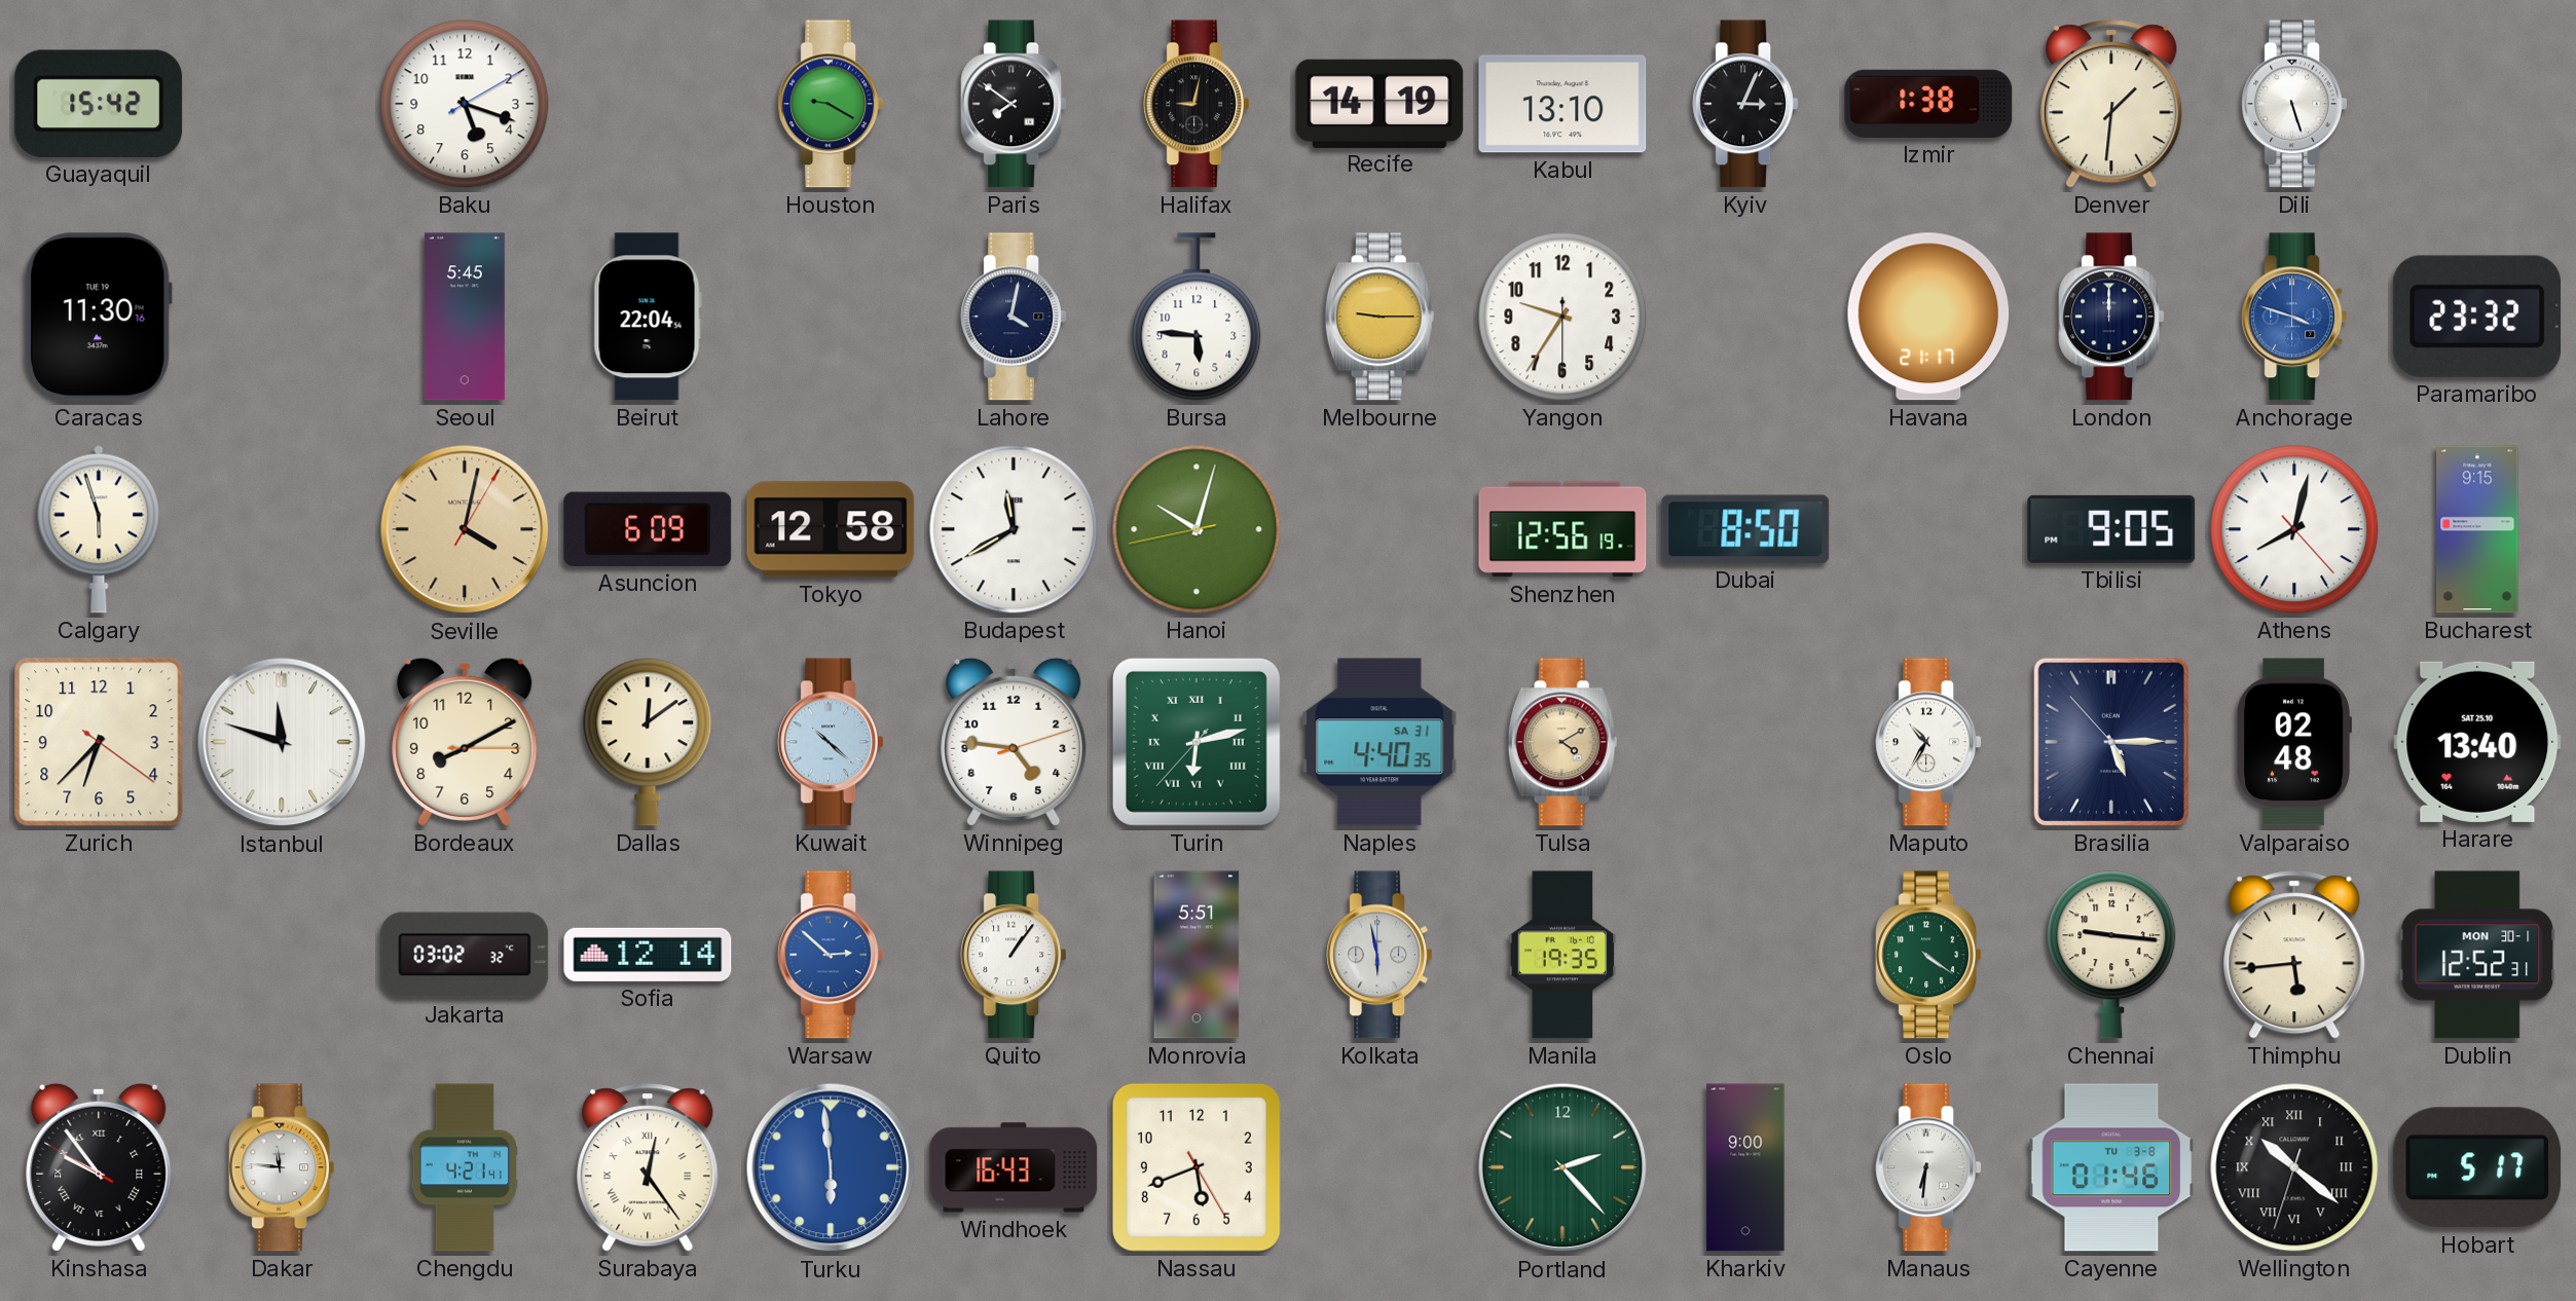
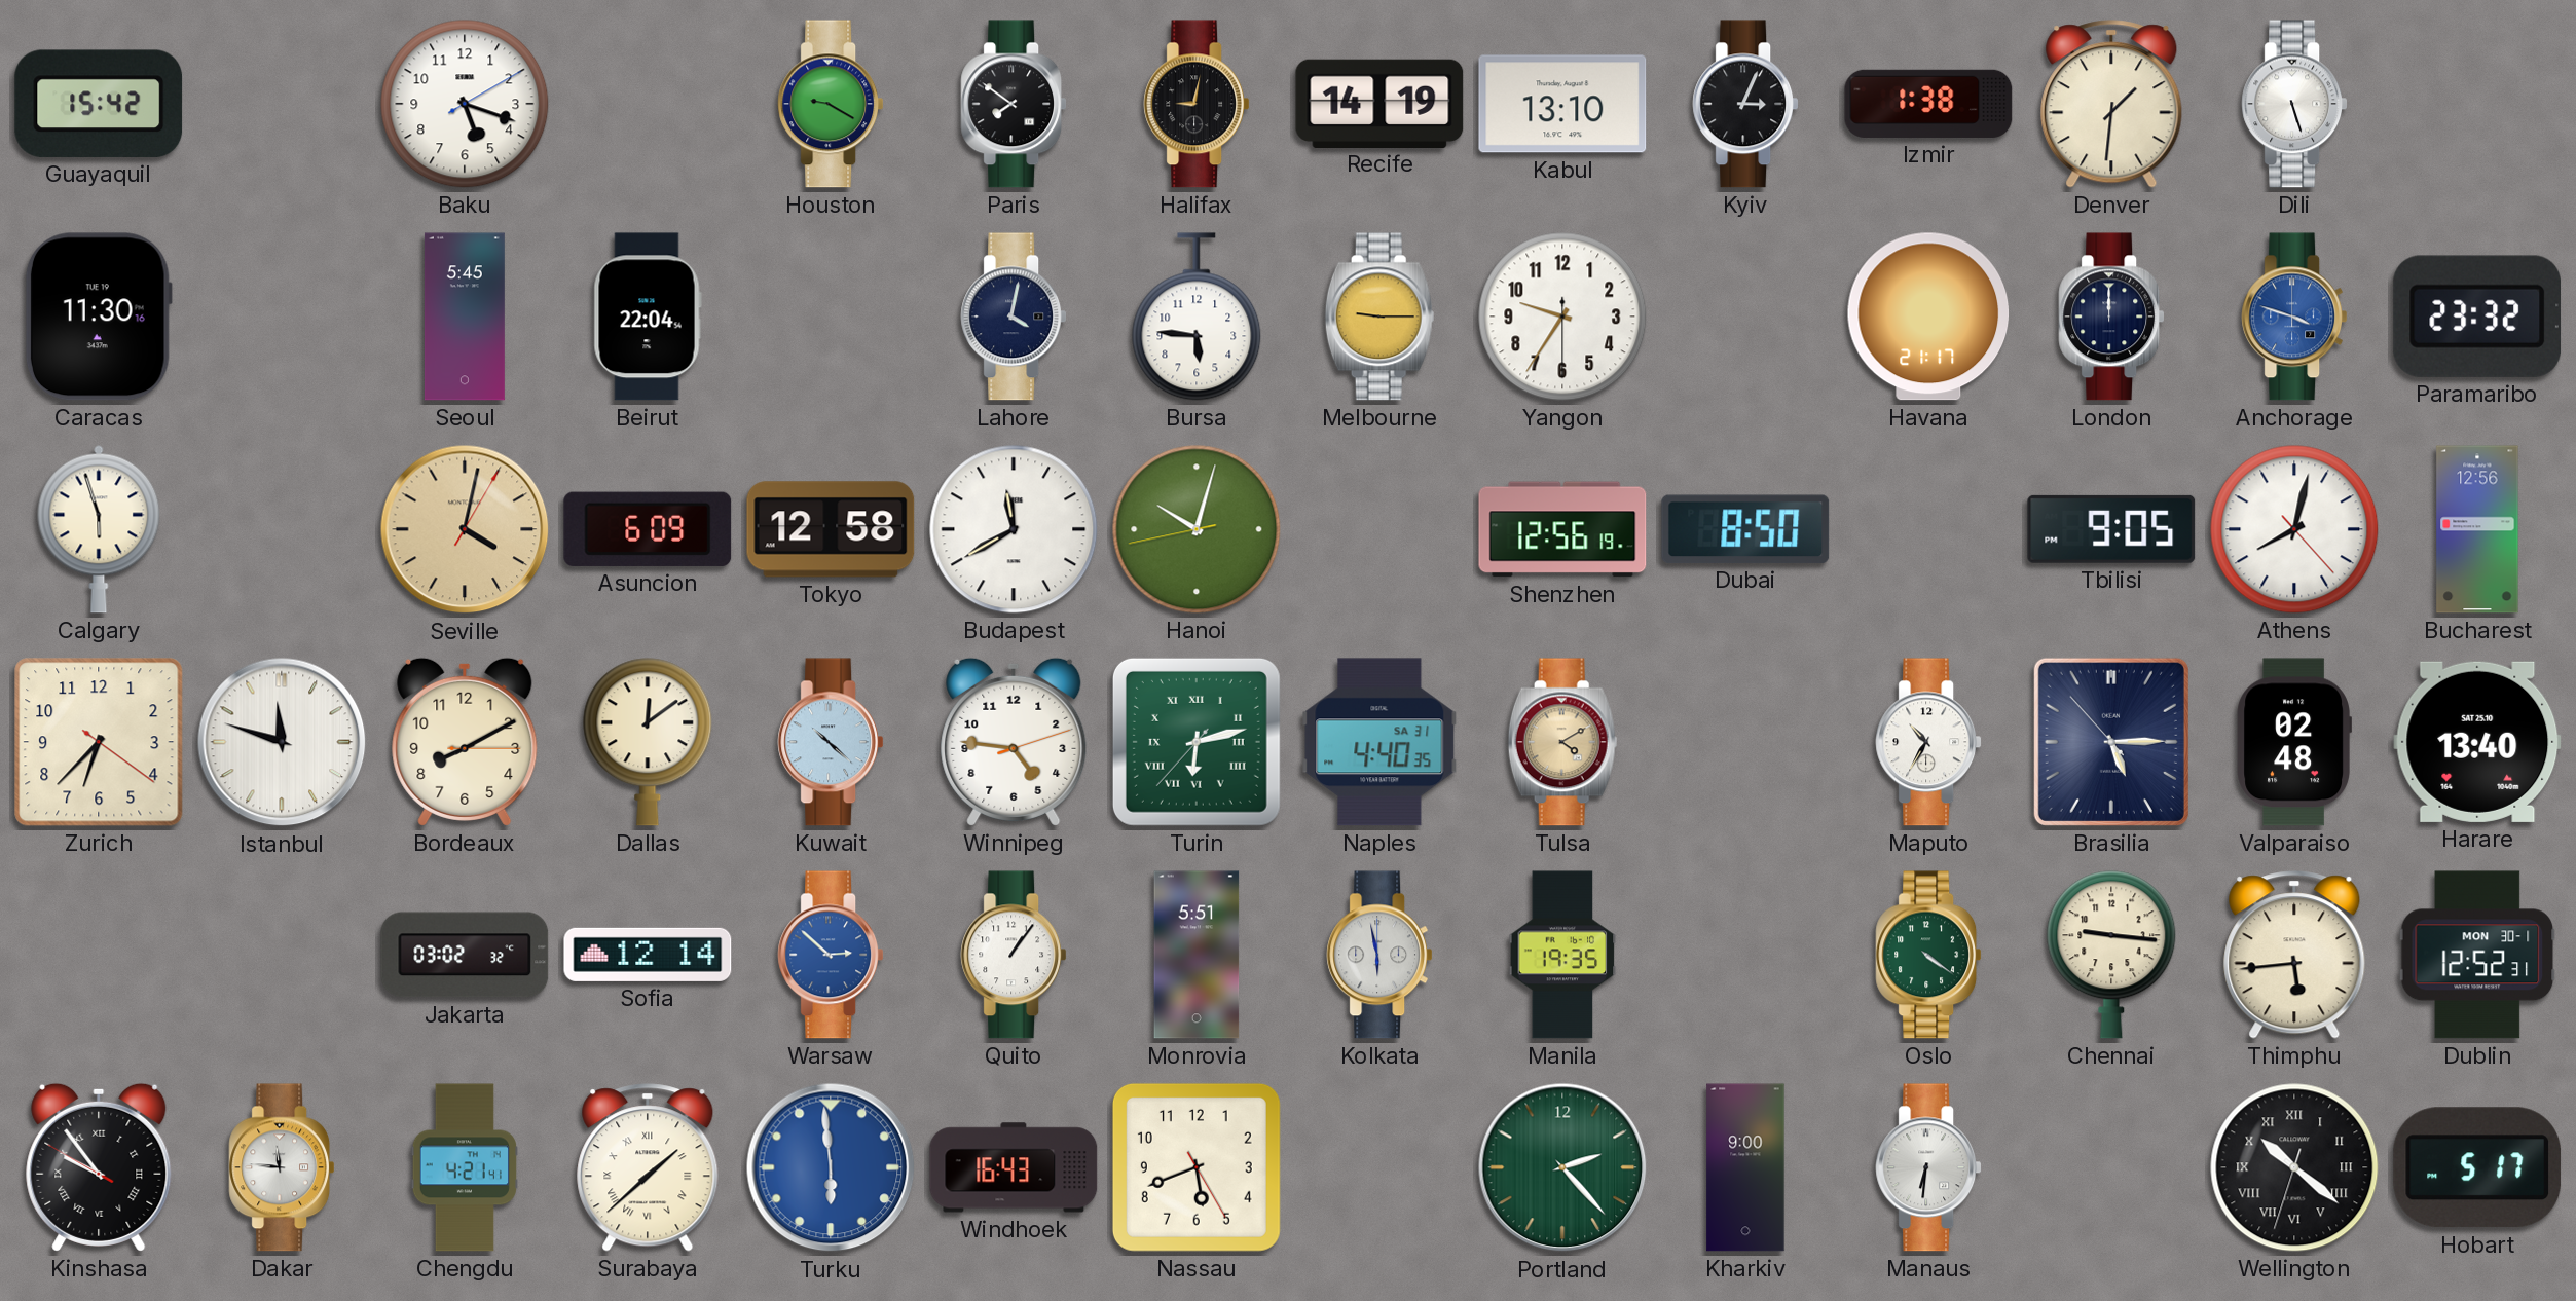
Bucharest: 9:15 -> 12:56 (2477, 529)
Surabaya: 12:24 -> 1:38 (648, 1167)
Cayenne: 01:46 -> none (2111, 1167)
